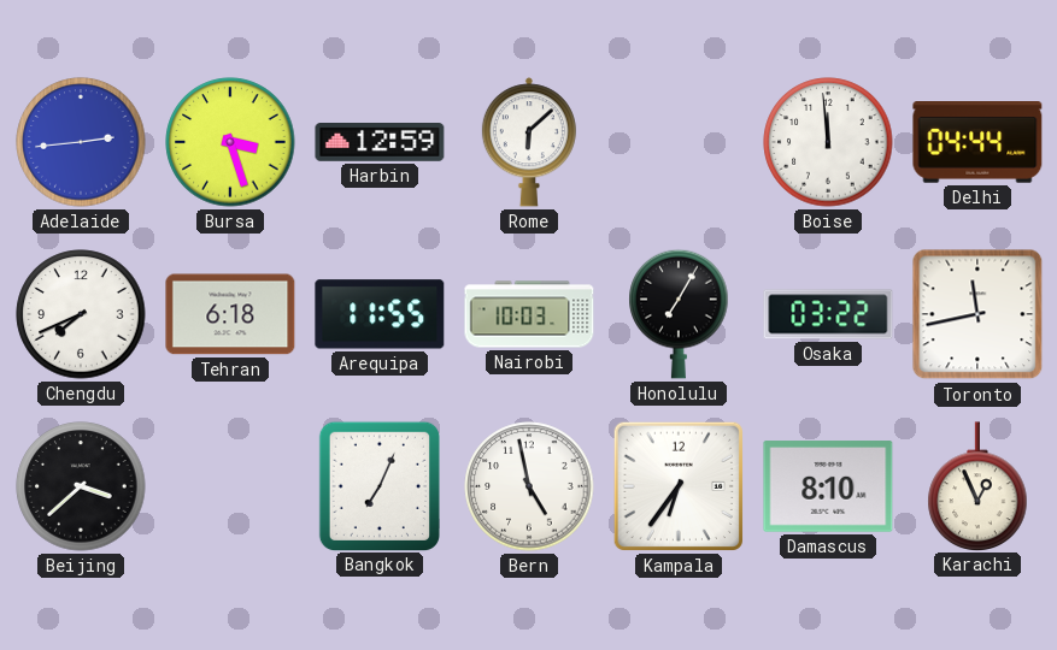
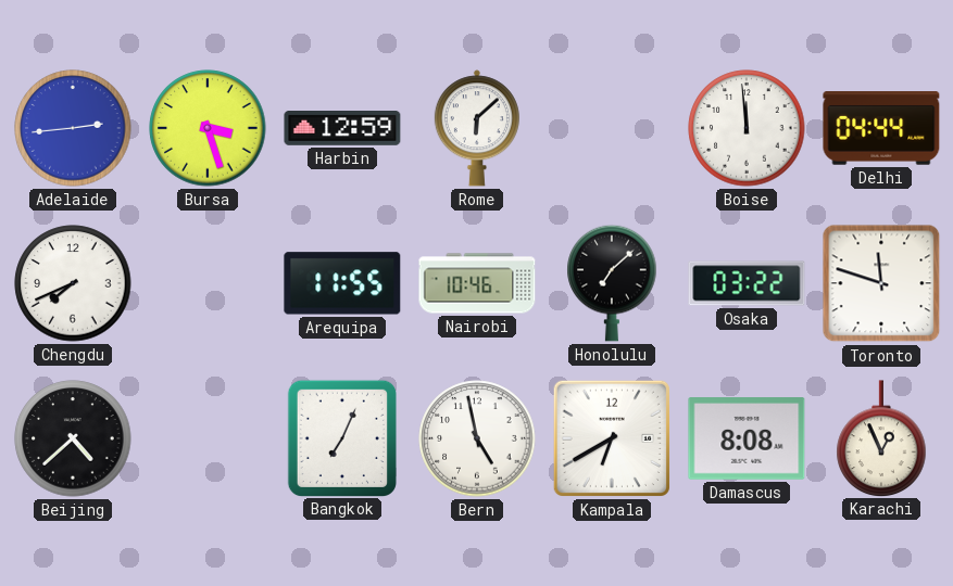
Tehran: 6:18 -> none (230, 314)
Nairobi: 10:03 -> 10:46 (477, 283)
Honolulu: 7:05 -> 7:08 (612, 283)
Toronto: 11:43 -> 11:48 (881, 283)
Beijing: 3:38 -> 4:38 (73, 438)
Kampala: 6:36 -> 6:40 (612, 438)
Damascus: 8:10 -> 8:08 (747, 438)
